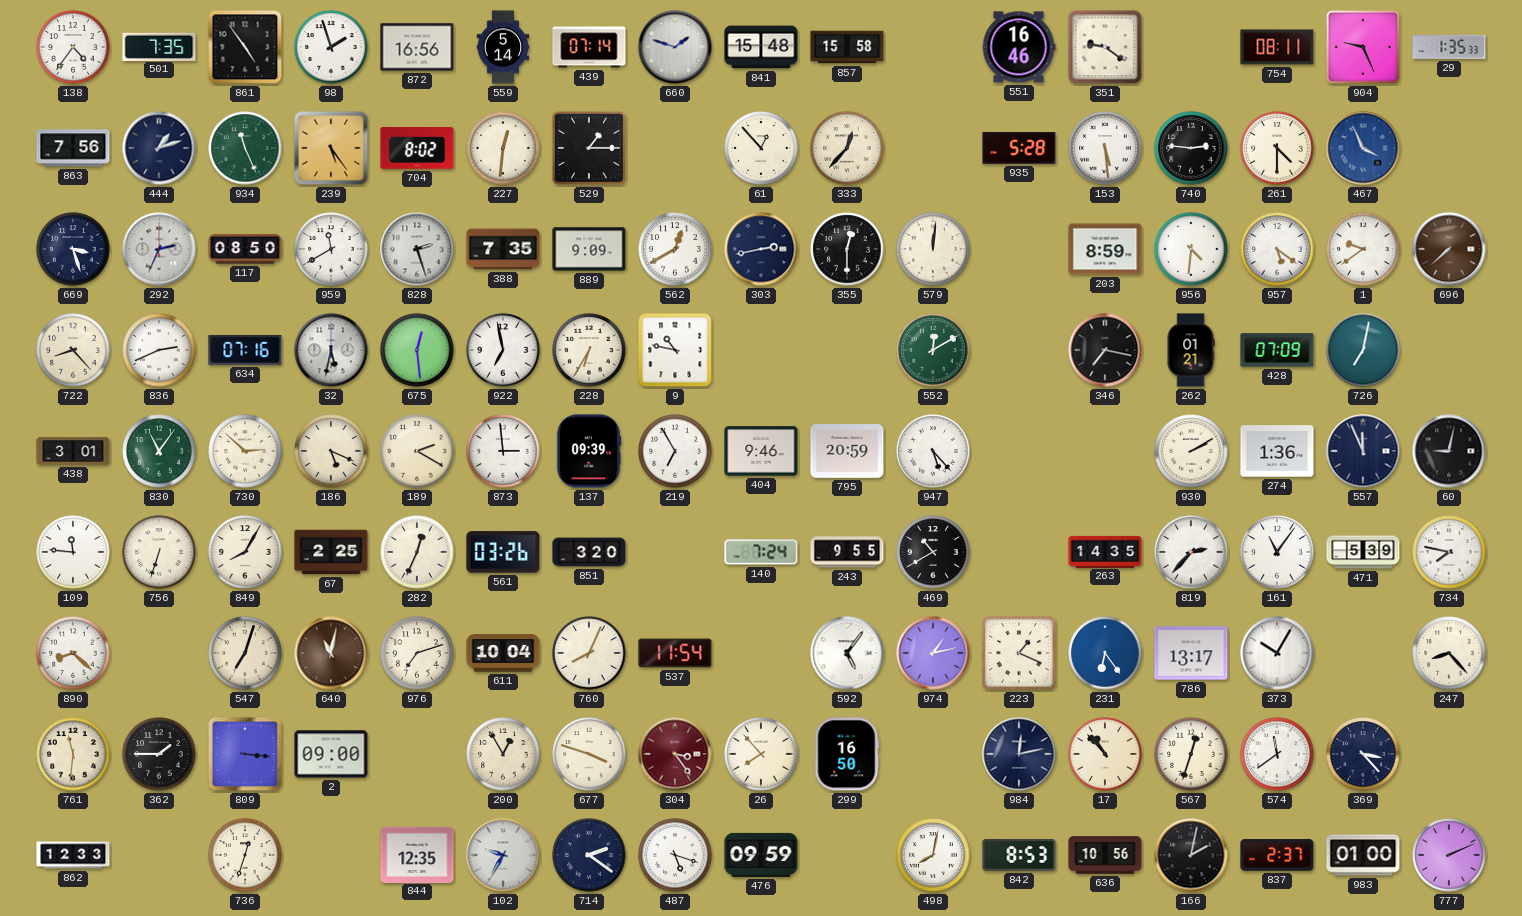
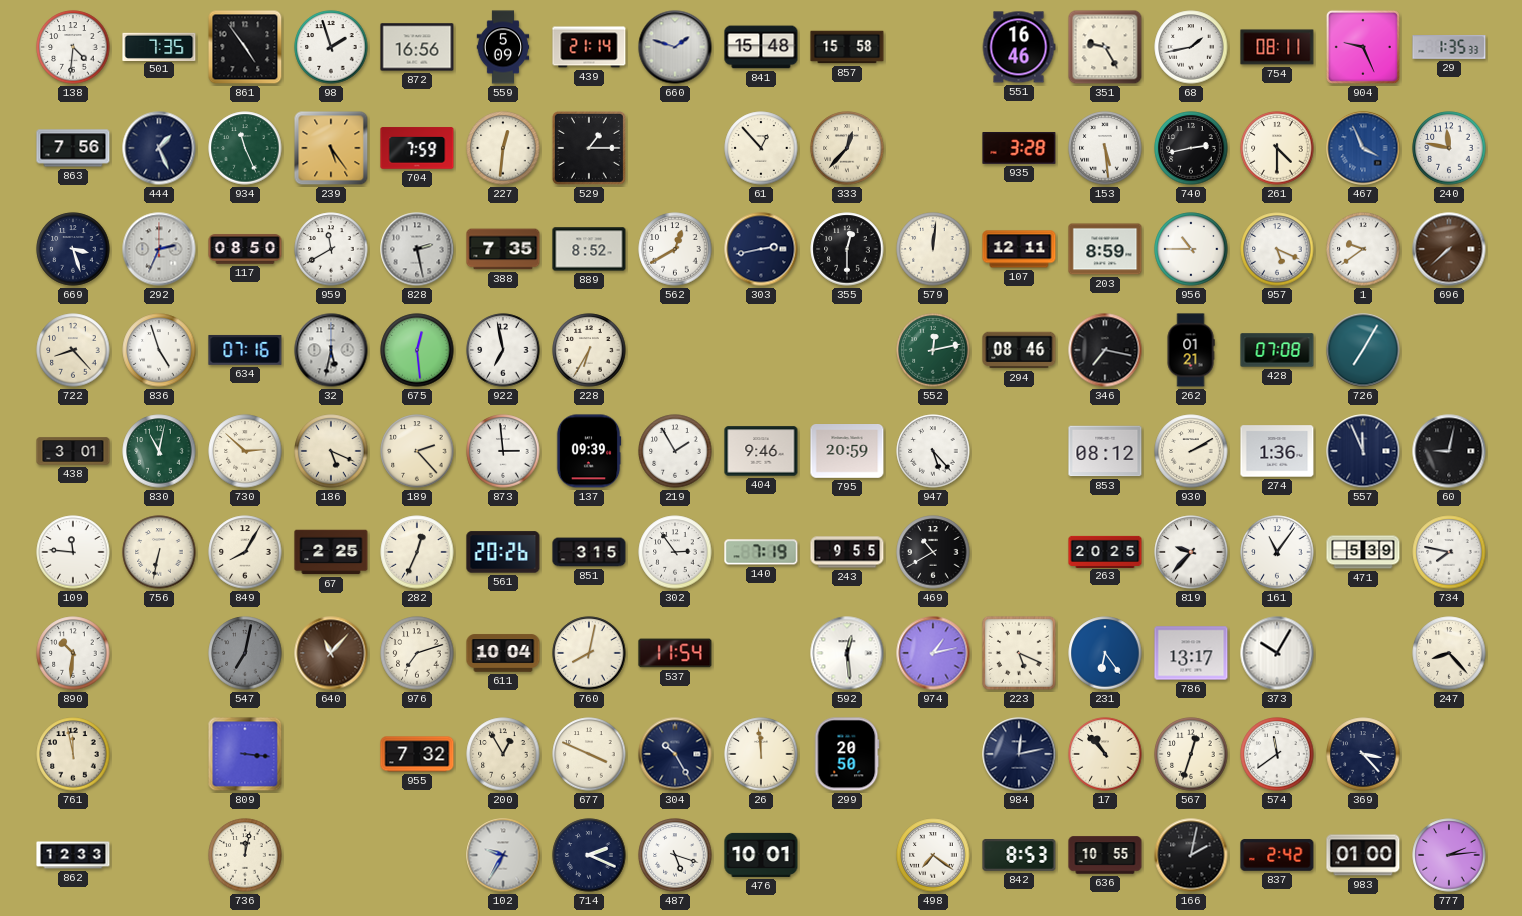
138: 4:36 -> 4:31 (73, 47)
559: 5:14 -> 5:09 (503, 47)
439: 07:14 -> 21:14 (589, 47)
351: 9:21 -> 9:25 (1105, 47)
68: none -> 1:43 (1191, 47)
444: 1:12 -> 1:26 (159, 148)
704: 8:02 -> 7:59 (417, 148)
935: 5:28 -> 3:28 (1019, 148)
740: 2:46 -> 2:43 (1191, 148)
240: none -> 11:47 (1449, 148)
828: 2:27 -> 2:28 (417, 249)
889: 9:09 -> 8:52 (589, 249)
107: none -> 12:11 (1019, 249)
956: 4:31 -> 10:45 (1191, 249)
957: 5:21 -> 5:19 (1277, 249)
836: 2:41 -> 4:57 (159, 350)
9: 10:47 -> none (675, 350)
552: 12:10 -> 12:13 (933, 350)
294: none -> 08:46 (1019, 350)
428: 07:09 -> 07:08 (1277, 350)
726: 7:02 -> 7:05 (1363, 350)
830: 11:06 -> 11:02 (159, 451)
189: 2:20 -> 2:23 (417, 451)
219: 6:55 -> 1:55 (675, 451)
853: none -> 08:12 (1105, 451)
756: 6:33 -> 6:32 (159, 552)
561: 03:26 -> 20:26 (503, 552)
851: 3:20 -> 3:15 (589, 552)
302: none -> 2:54 (675, 552)
140: 7:24 -> 7:19 (761, 552)
263: 14:35 -> 20:25 (1105, 551)
819: 2:37 -> 9:37 (1191, 552)
890: 8:22 -> 10:31 (73, 653)
547: 7:03 -> 7:02 (245, 653)
547 dial: cream -> grey (245, 653)
640: 11:02 -> 11:07 (331, 653)
760: 8:04 -> 8:02 (589, 653)
592: 5:06 -> 12:29 (847, 653)
223: 1:19 -> 5:19 (1019, 653)
761: 11:31 -> 11:58 (73, 754)
362: 1:45 -> none (159, 754)
2: 09:00 -> none (331, 754)
955: none -> 7:32 (417, 754)
677: 3:48 -> 3:49 (589, 754)
304: 3:24 -> 10:25 (675, 754)
304 dial: burgundy -> navy (675, 754)
26: 7:53 -> 11:59 (761, 754)
299: 16:50 -> 20:50 (847, 754)
736: 12:33 -> 12:02 (245, 855)
844: 12:35 -> none (417, 854)
714: 2:21 -> 2:19 (589, 855)
476: 09:59 -> 10:01 (761, 855)
498: 8:02 -> 7:21 (933, 855)
636: 10:56 -> 10:55 (1105, 855)
837: 2:37 -> 2:42 (1277, 855)
777: 2:11 -> 2:14 (1449, 855)
